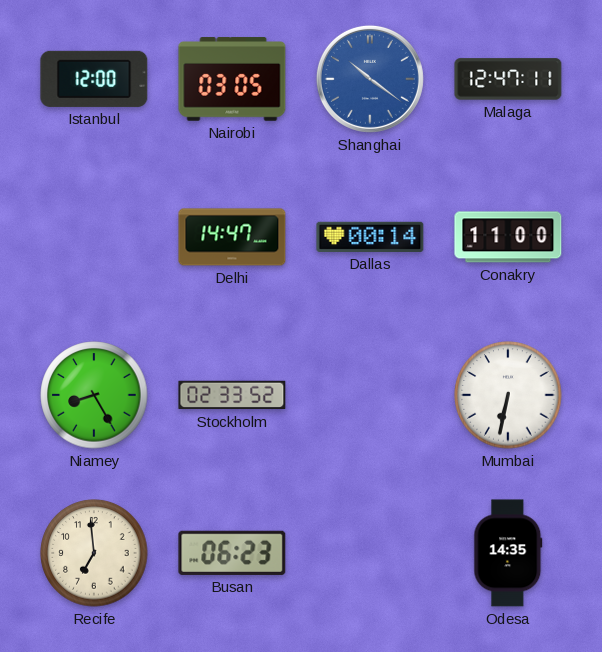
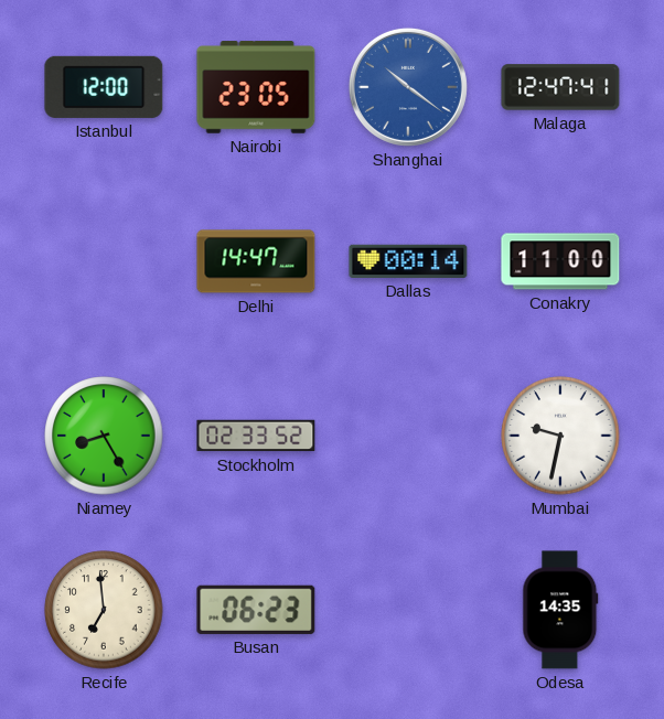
Nairobi: 03:05 -> 23:05 (256, 87)
Malaga: 12:47:11 -> 12:47:41 (560, 87)
Mumbai: 6:32 -> 9:32 (560, 436)
